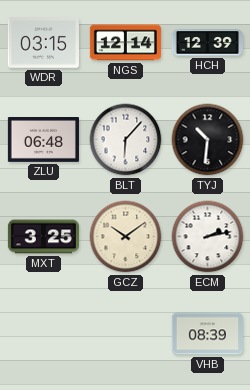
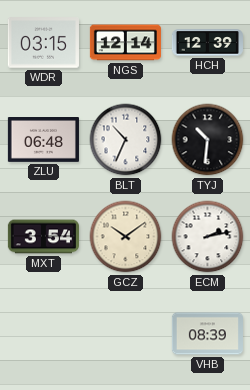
BLT: 6:07 -> 10:34 (126, 140)
MXT: 3:25 -> 3:54 (43, 237)
